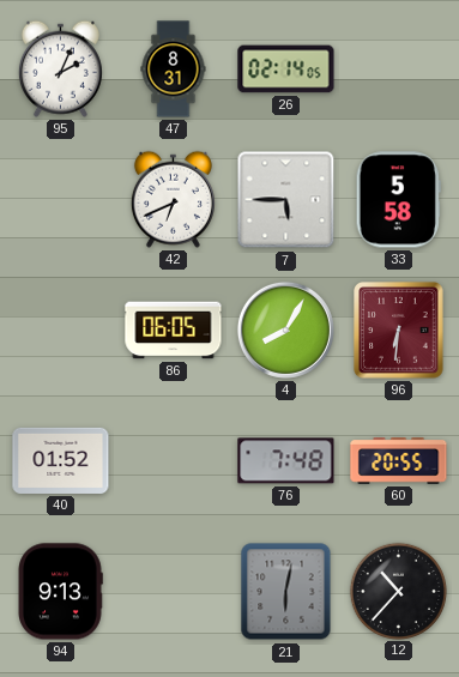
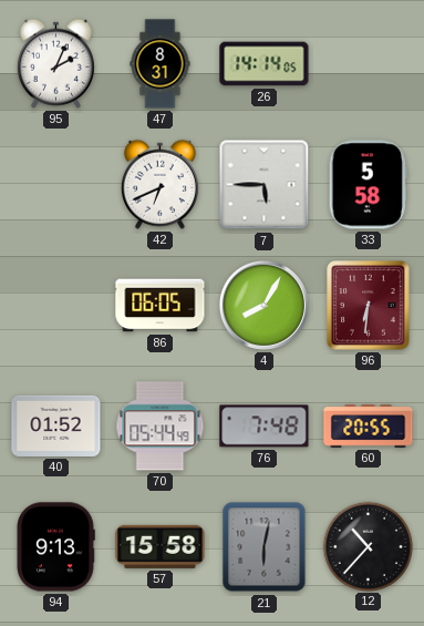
26: 02:14 -> 14:14 (265, 64)
70: none -> 05:44 (161, 427)
57: none -> 15:58 (161, 546)
